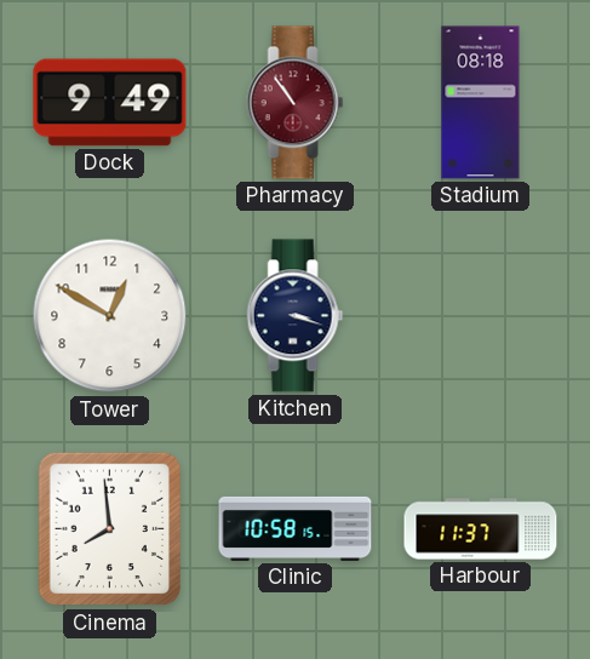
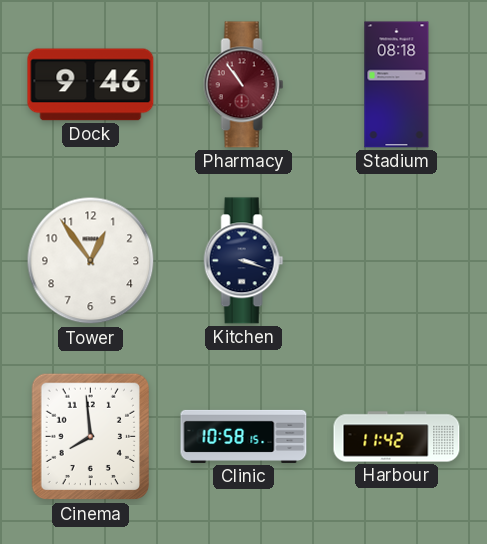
Dock: 9:49 -> 9:46 (91, 85)
Tower: 12:50 -> 12:54 (91, 261)
Harbour: 11:37 -> 11:42 (397, 437)
